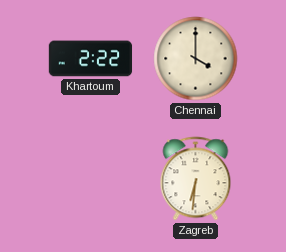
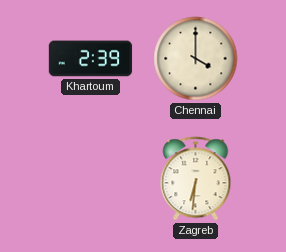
Khartoum: 2:22 -> 2:39 (91, 59)
